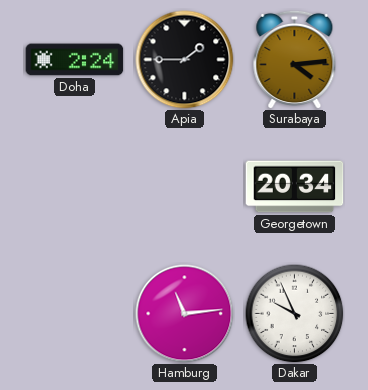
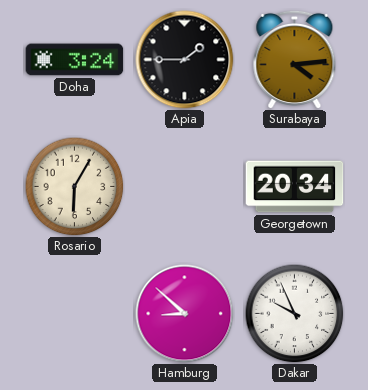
Doha: 2:24 -> 3:24 (75, 60)
Rosario: none -> 6:05 (75, 187)
Hamburg: 11:14 -> 8:52 (185, 314)
